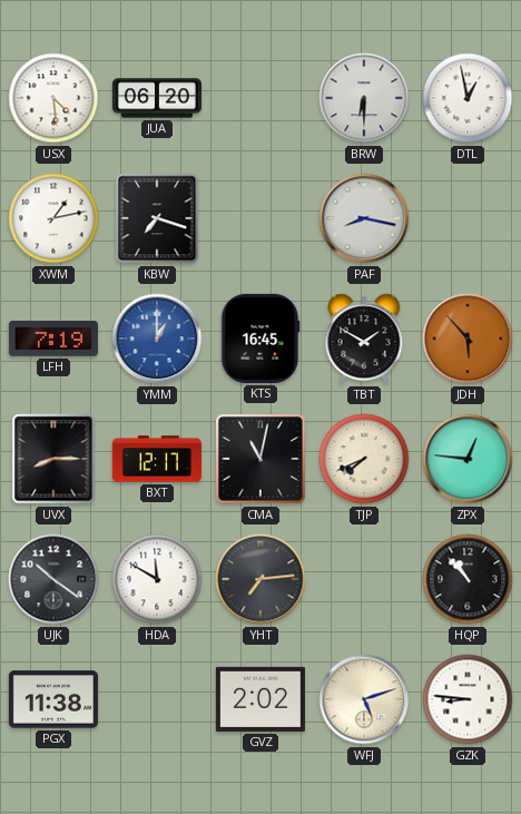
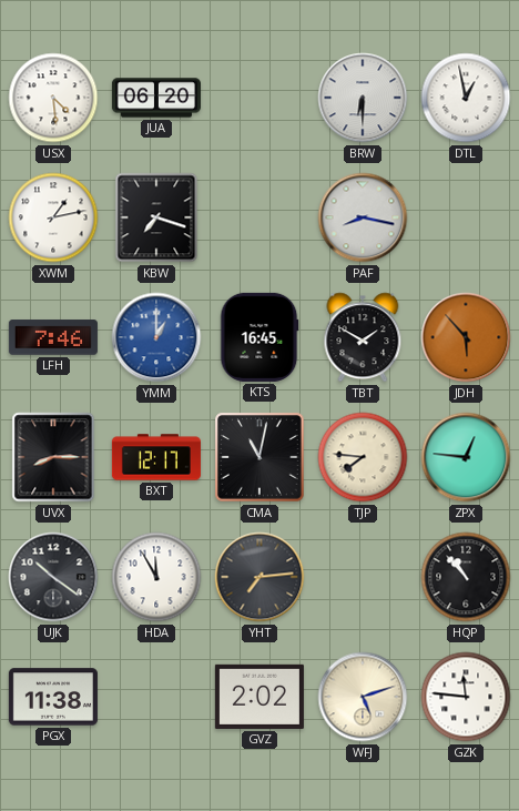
LFH: 7:19 -> 7:46 (53, 337)
TJP: 7:41 -> 7:46 (363, 457)
HDA: 11:50 -> 11:55 (156, 577)
GZK: 8:46 -> 11:46 (466, 697)
